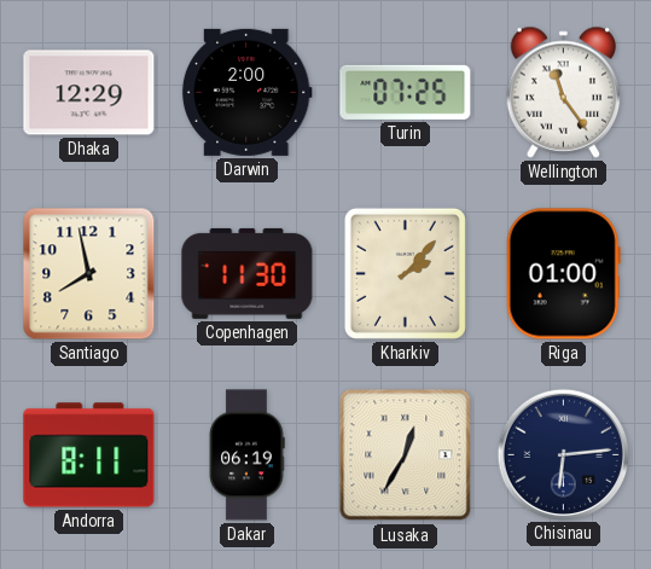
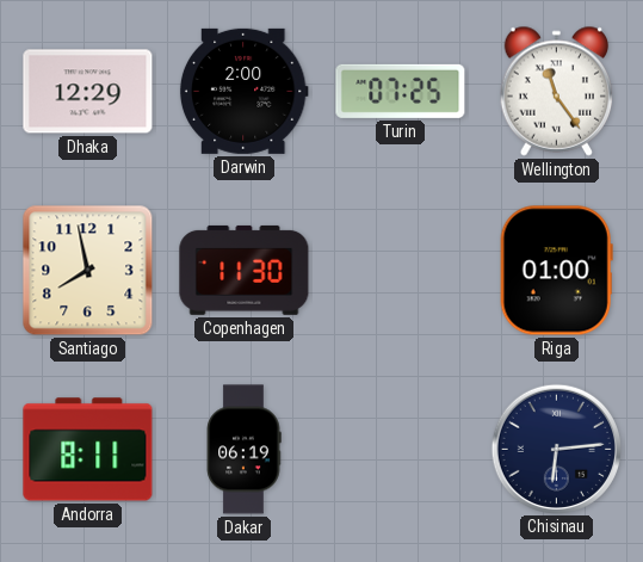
Kharkiv: 2:07 -> none (405, 273)
Lusaka: 12:35 -> none (406, 455)
